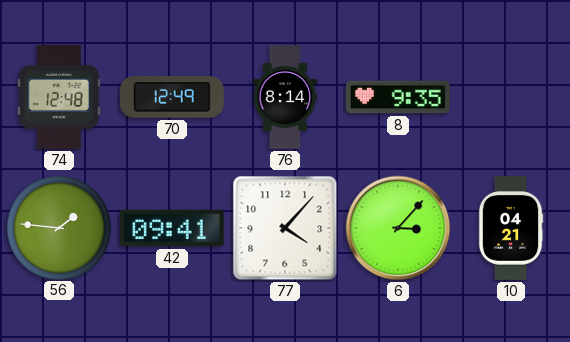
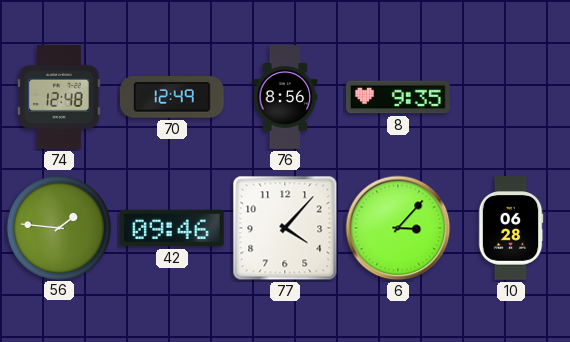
76: 8:14 -> 8:56 (285, 97)
42: 09:41 -> 09:46 (172, 228)
10: 04:21 -> 06:28 (511, 228)
